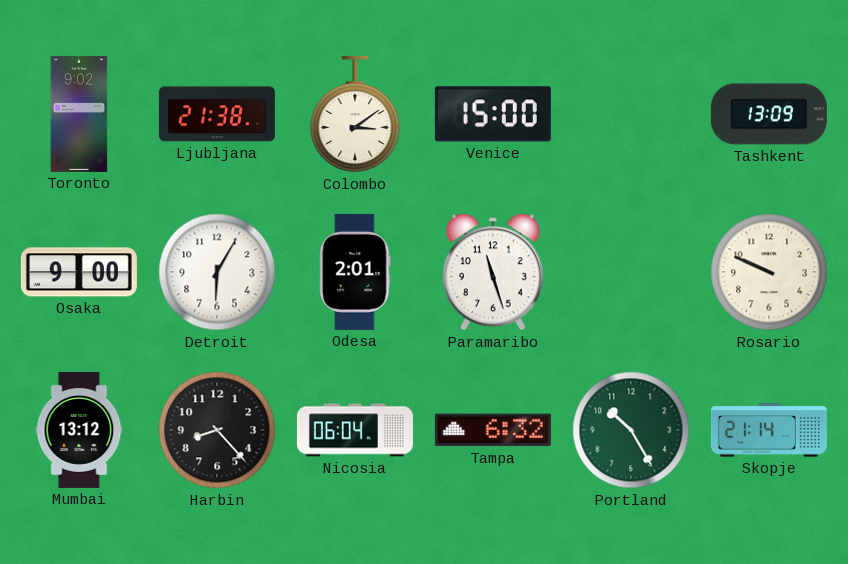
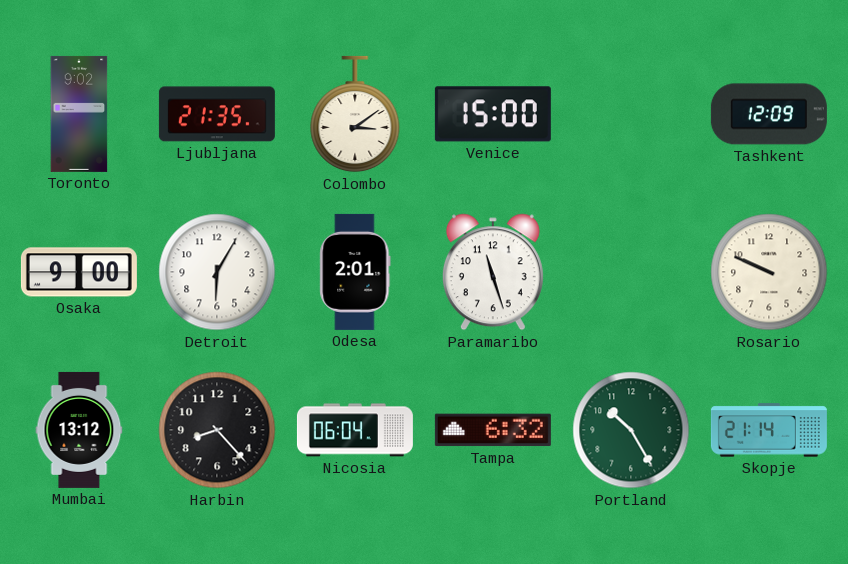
Ljubljana: 21:38 -> 21:35 (217, 114)
Tashkent: 13:09 -> 12:09 (769, 114)
